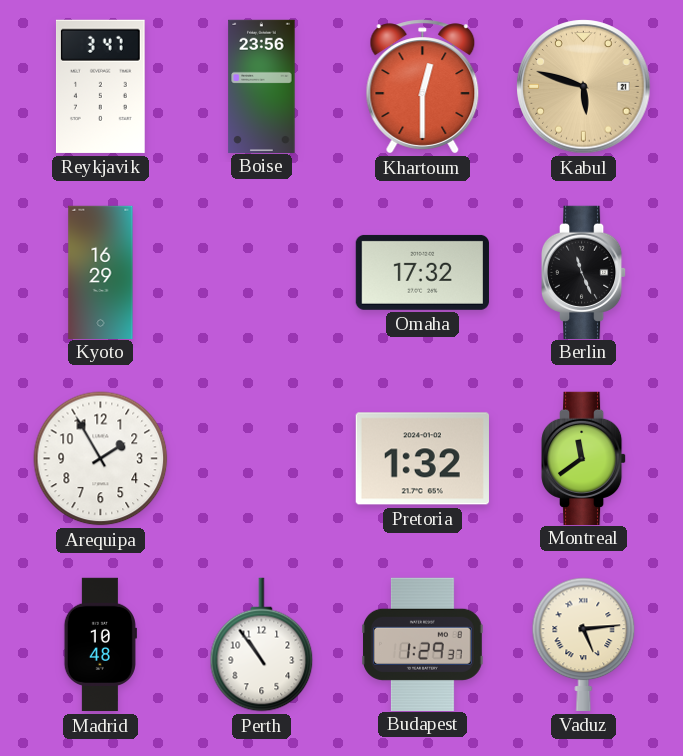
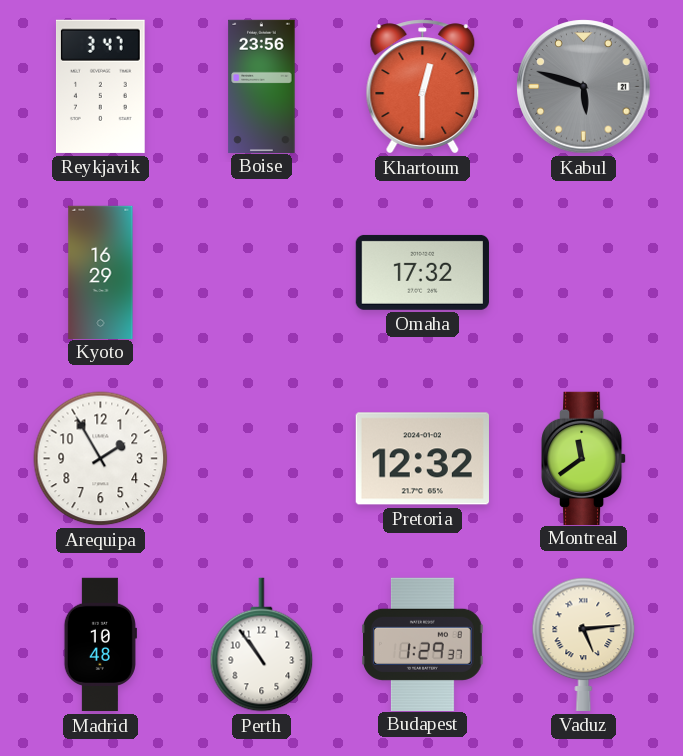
Kabul dial: champagne -> grey (584, 87)
Berlin: 11:26 -> none (584, 272)
Pretoria: 1:32 -> 12:32 (422, 459)
